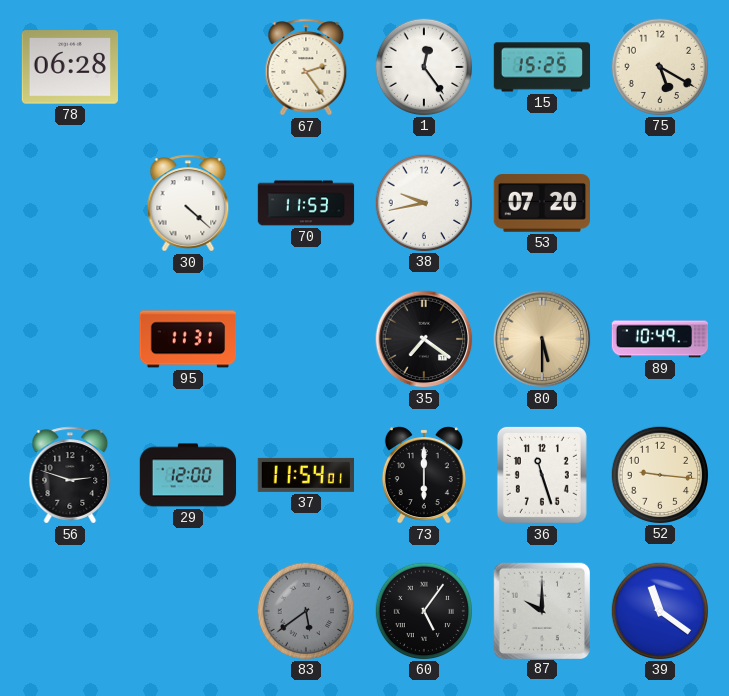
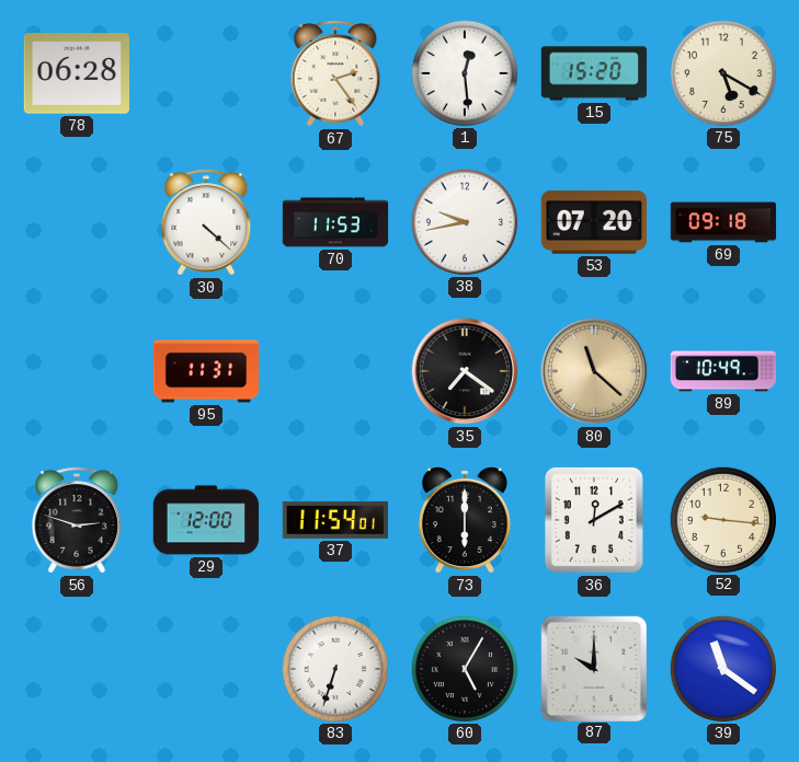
1: 12:24 -> 12:29 (464, 72)
15: 15:25 -> 15:20 (594, 73)
69: none -> 09:18 (723, 222)
80: 5:30 -> 11:22 (594, 371)
36: 11:27 -> 12:10 (594, 520)
83: 5:39 -> 6:33 (334, 668)
83 dial: grey -> white (334, 668)
60: 5:06 -> 5:05 (464, 668)
